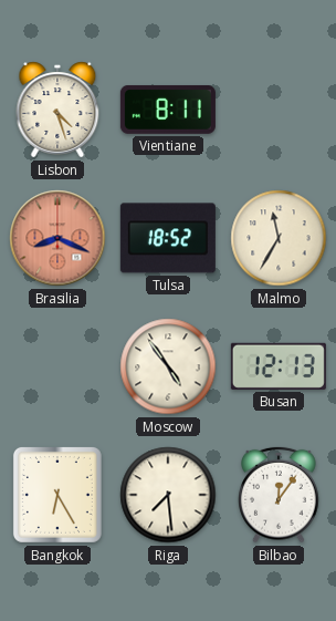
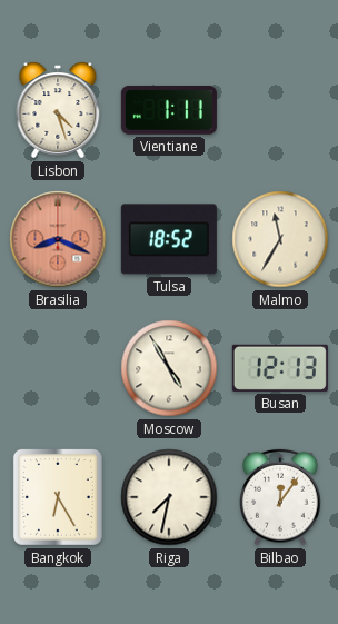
Vientiane: 8:11 -> 1:11 (169, 110)
Moscow: 4:54 -> 4:55 (169, 368)
Riga: 7:29 -> 7:32 (169, 497)
